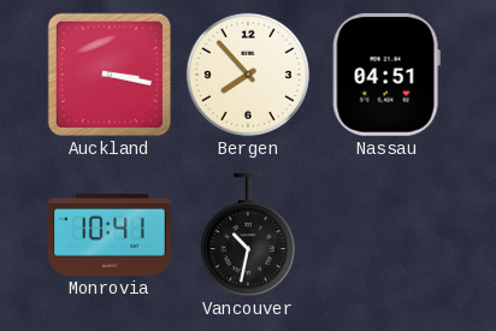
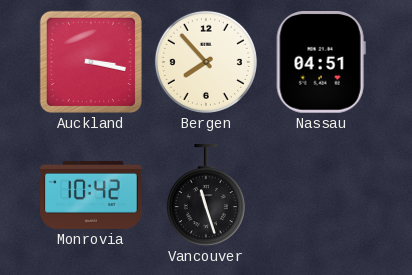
Monrovia: 10:41 -> 10:42 (91, 195)
Vancouver: 10:32 -> 11:27 (206, 196)
